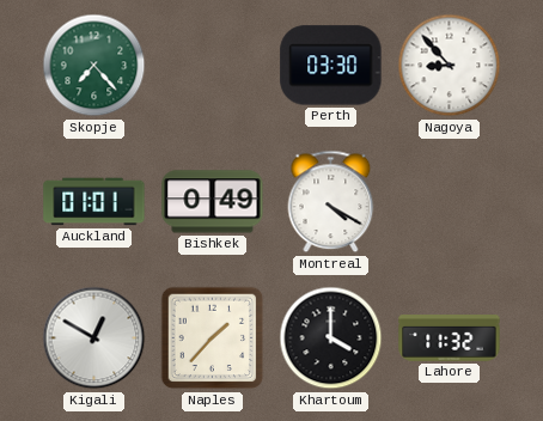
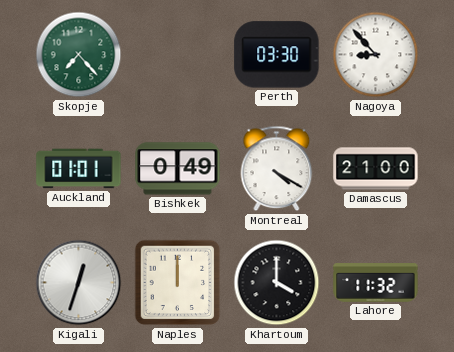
Damascus: none -> 21:00 (376, 169)
Kigali: 12:50 -> 12:33 (79, 283)
Naples: 1:37 -> 12:00 (178, 283)
